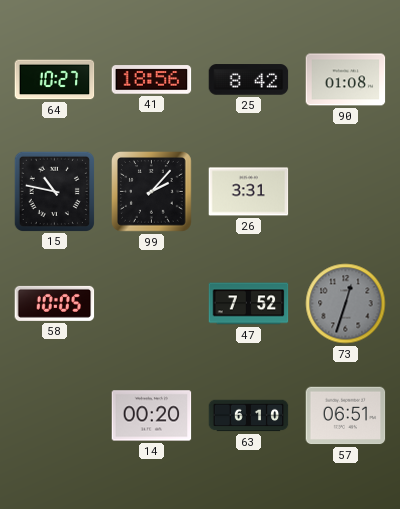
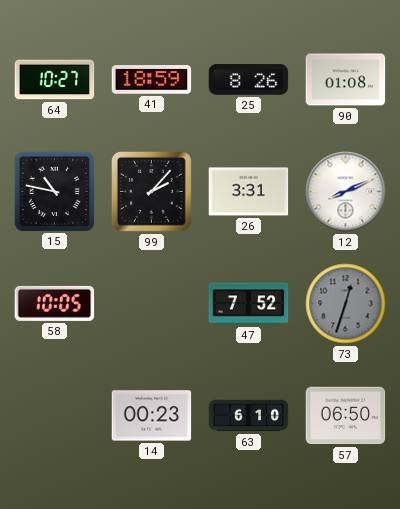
41: 18:56 -> 18:59 (152, 80)
25: 8:42 -> 8:26 (249, 80)
12: none -> 8:11 (346, 192)
14: 00:20 -> 00:23 (152, 416)
57: 06:51 -> 06:50 (346, 416)
